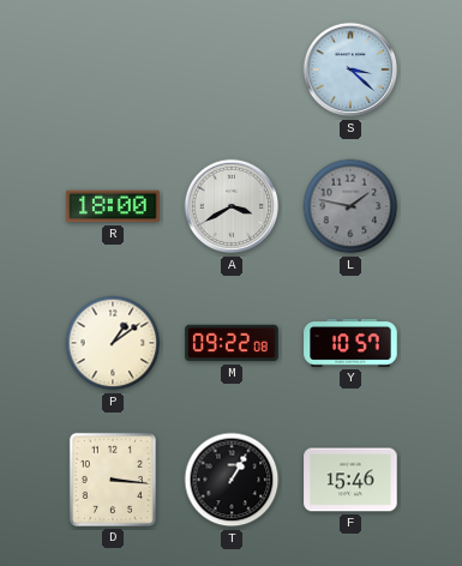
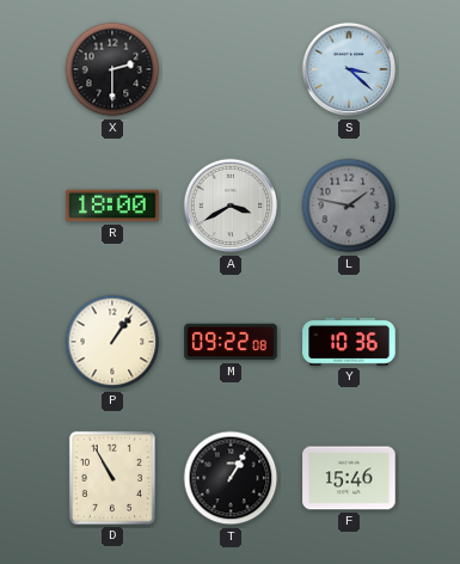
X: none -> 2:30 (112, 69)
P: 1:09 -> 1:06 (112, 342)
Y: 10:57 -> 10:36 (349, 342)
D: 3:16 -> 10:55 (112, 478)
